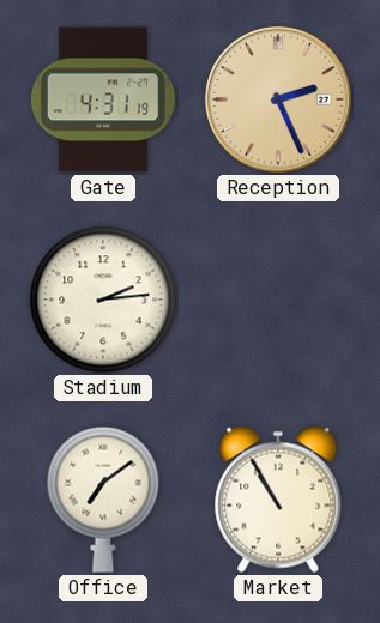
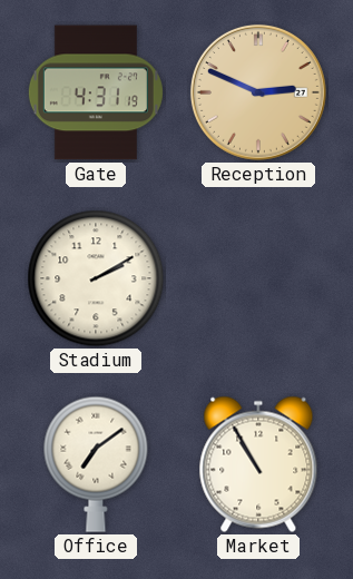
Reception: 2:26 -> 2:49 (258, 92)
Stadium: 2:14 -> 2:10 (96, 278)
